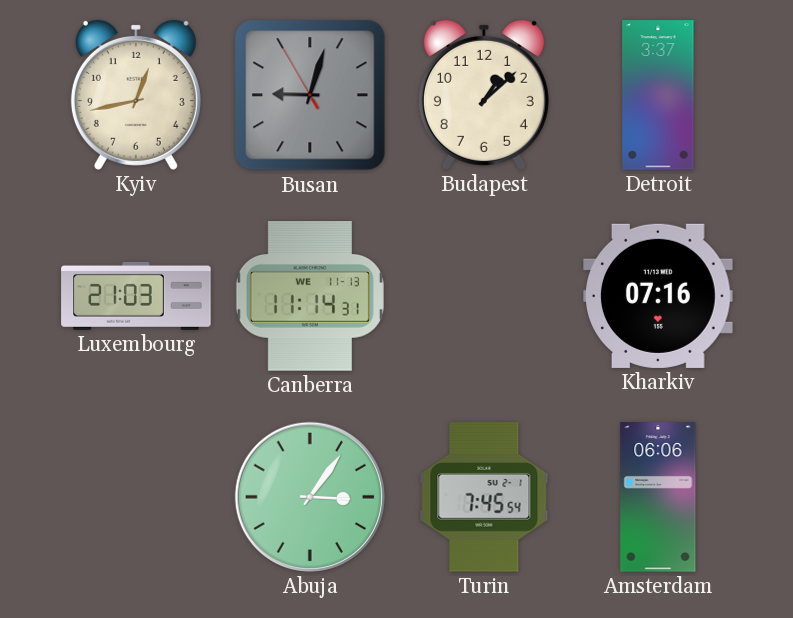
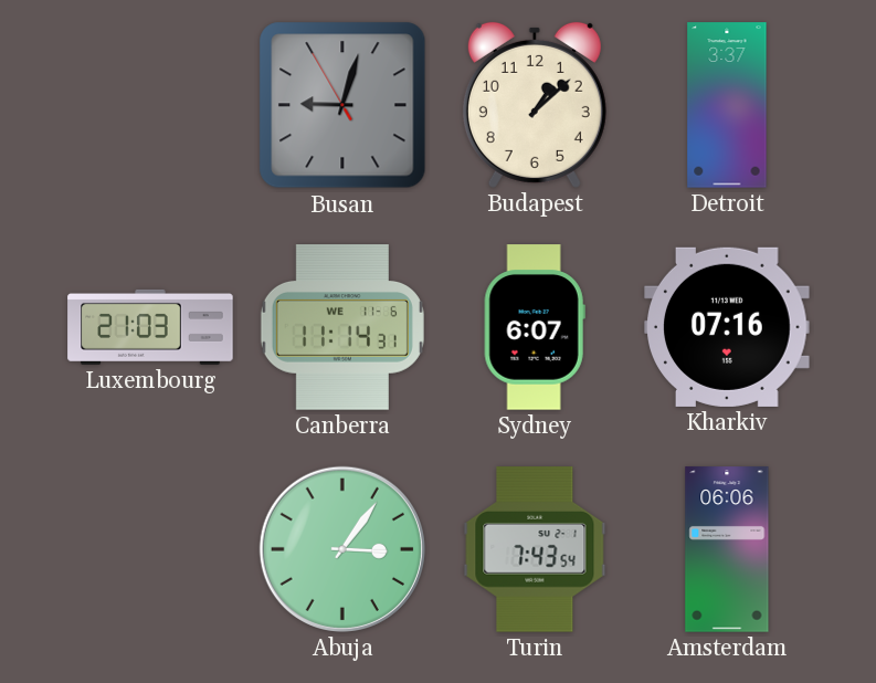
Kyiv: 12:43 -> none (136, 95)
Canberra date: WE 11-13 -> WE 11-6 (342, 327)
Sydney: none -> 6:07 (535, 327)
Turin: 7:45 -> 7:43 (535, 549)
